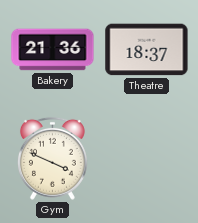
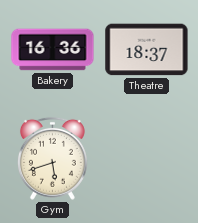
Bakery: 21:36 -> 16:36 (53, 50)
Gym: 3:49 -> 5:42 (52, 158)
